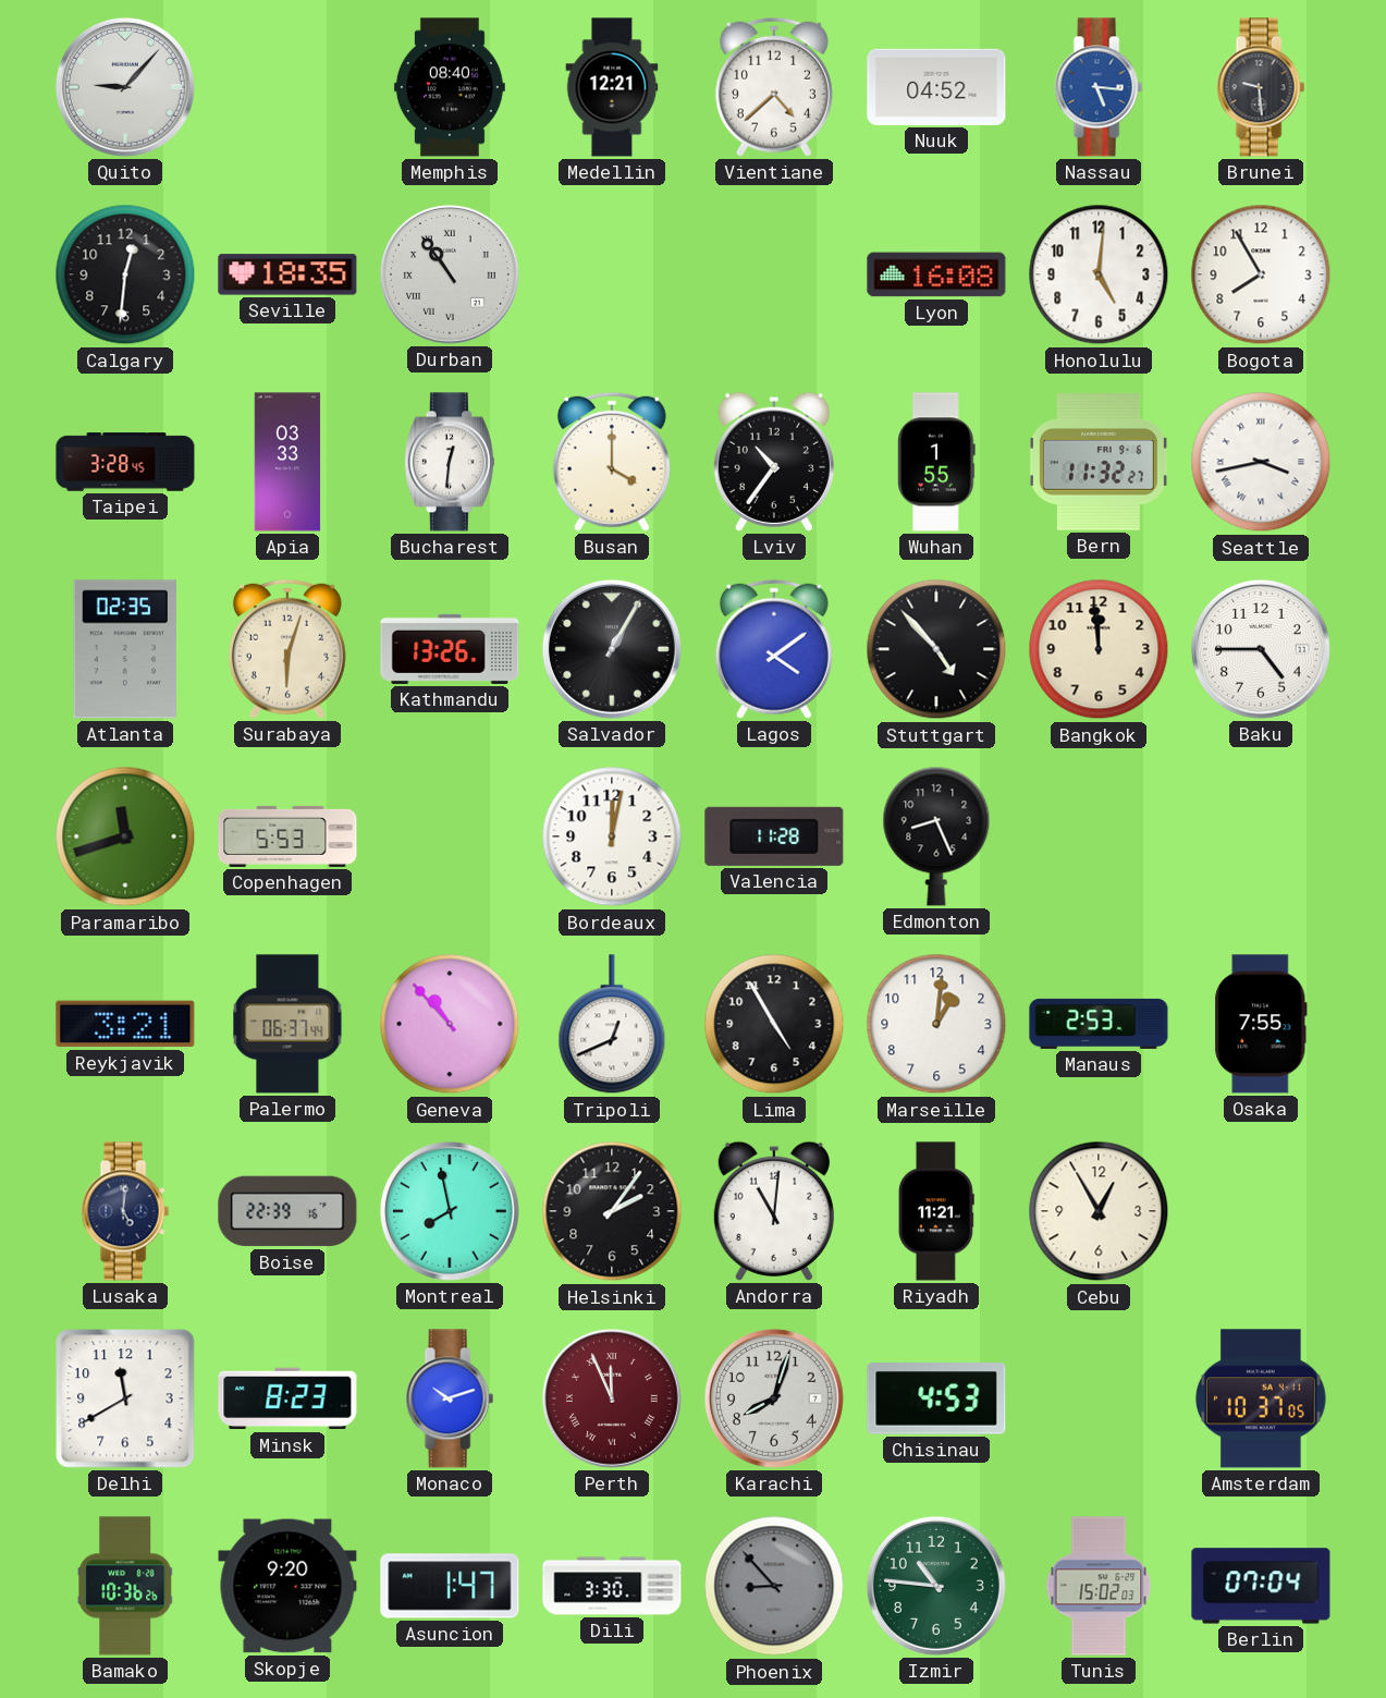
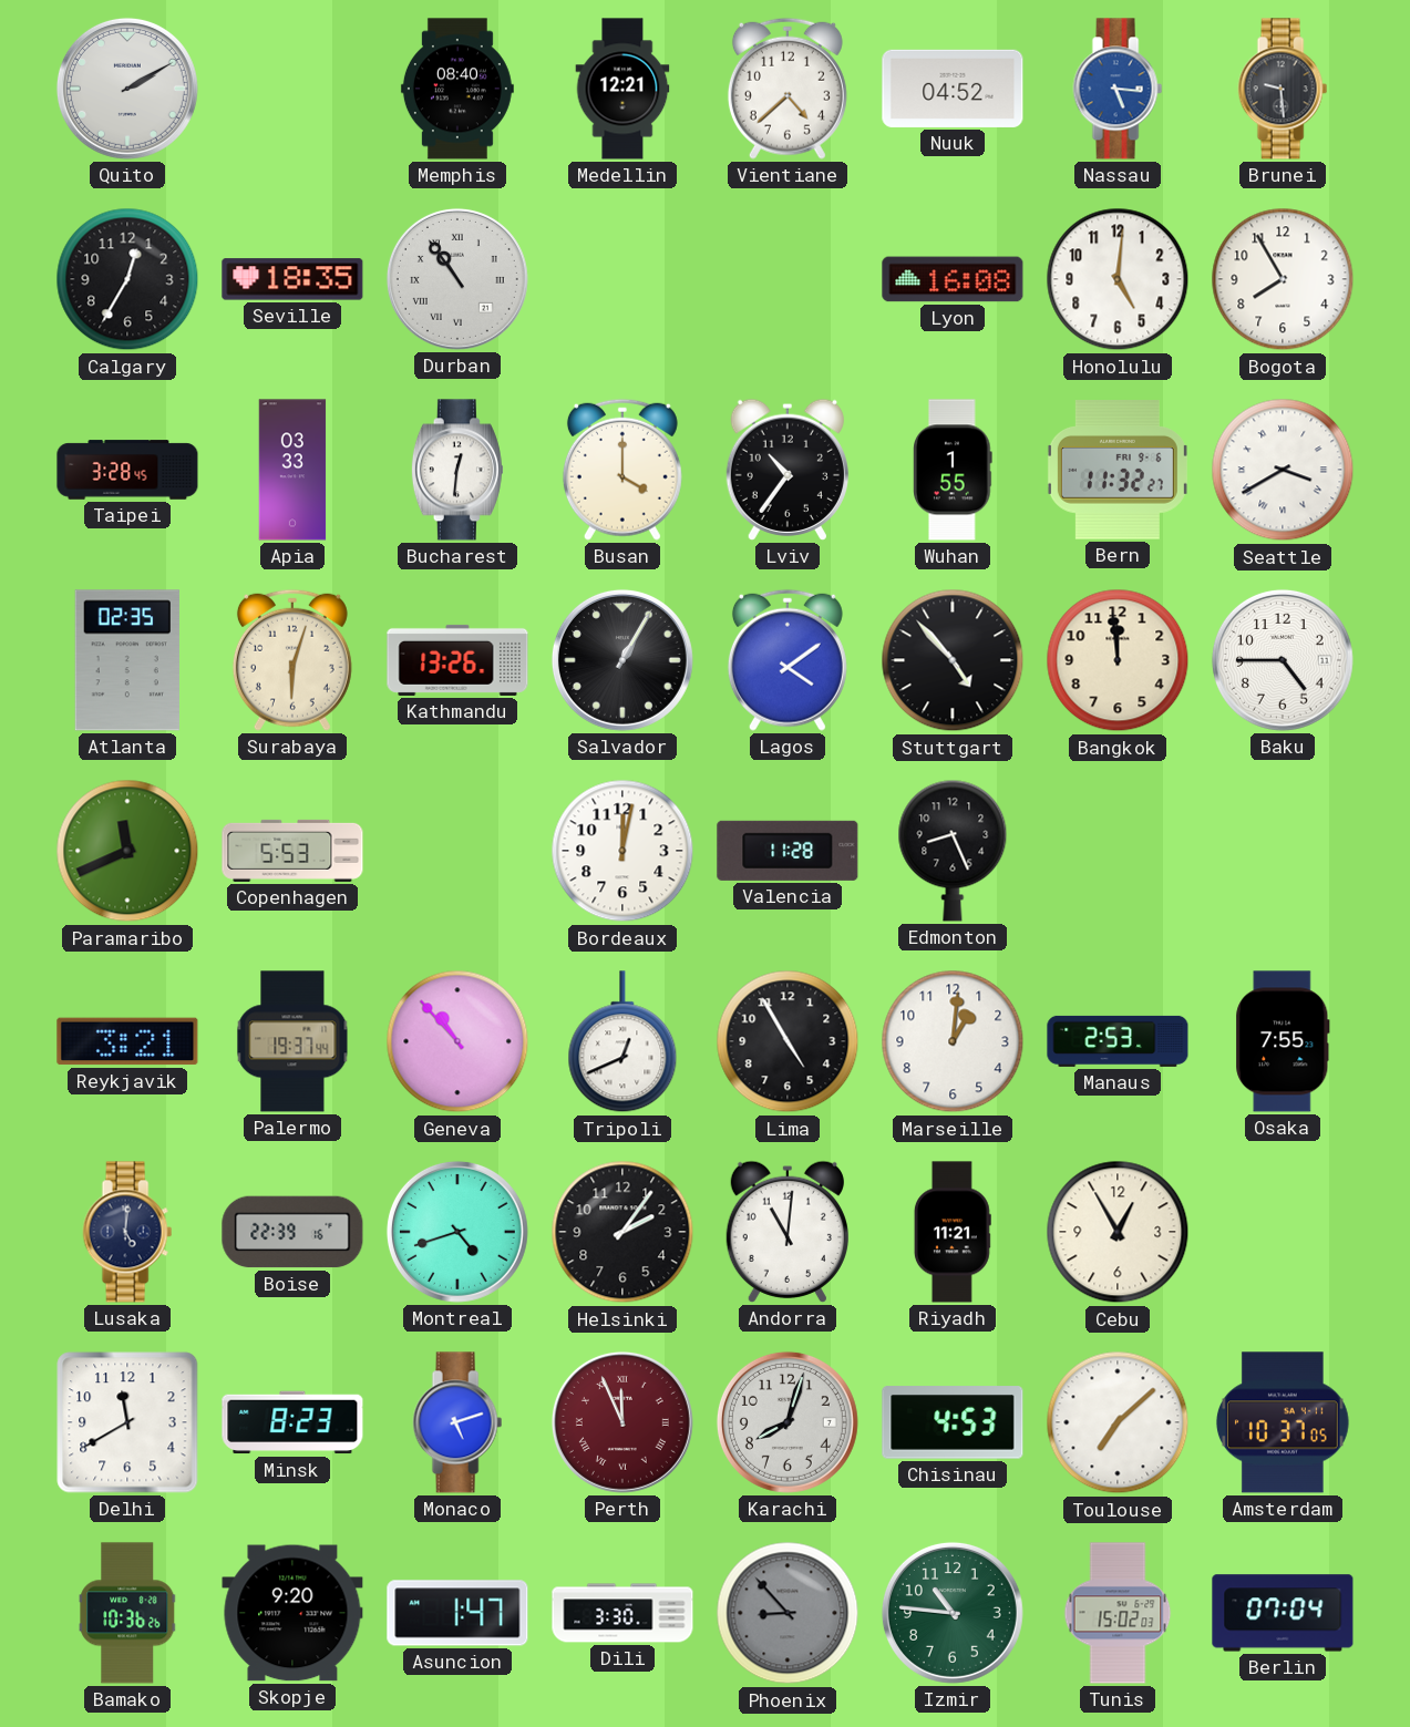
Quito: 9:07 -> 2:10 (127, 89)
Calgary: 12:31 -> 12:35 (127, 279)
Seattle: 3:43 -> 3:40 (1283, 470)
Paramaribo: 11:42 -> 11:41 (127, 851)
Palermo: 06:37 -> 19:37 (292, 1041)
Montreal: 7:58 -> 4:42 (457, 1232)
Monaco: 10:12 -> 5:12 (457, 1422)
Toulouse: none -> 7:08 (1118, 1422)
